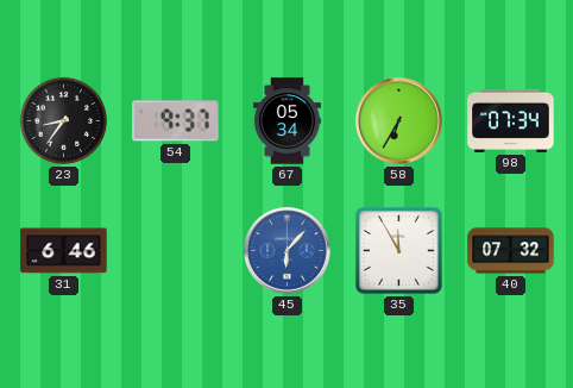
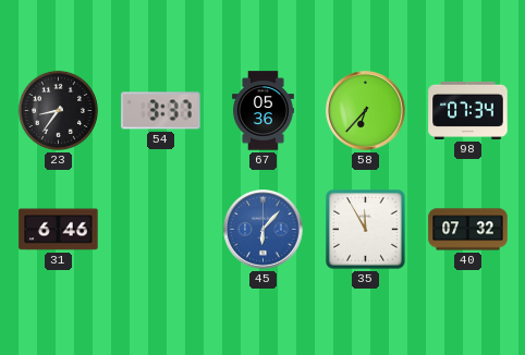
54: 9:37 -> 3:37 (161, 111)
67: 05:34 -> 05:36 (264, 111)
58: 6:35 -> 6:37 (366, 111)
